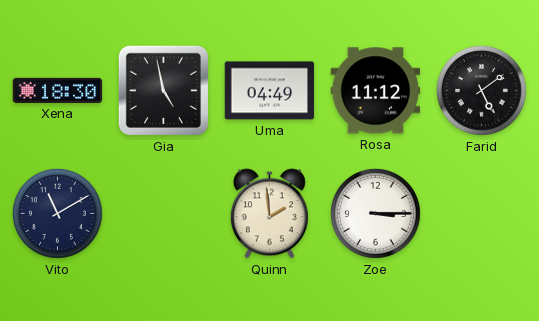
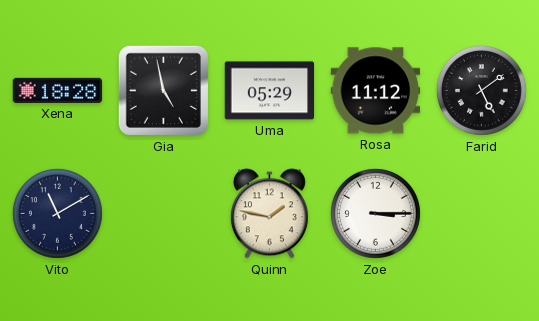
Xena: 18:30 -> 18:28 (58, 90)
Uma: 04:49 -> 05:29 (270, 91)
Quinn: 1:59 -> 1:47 (269, 214)
